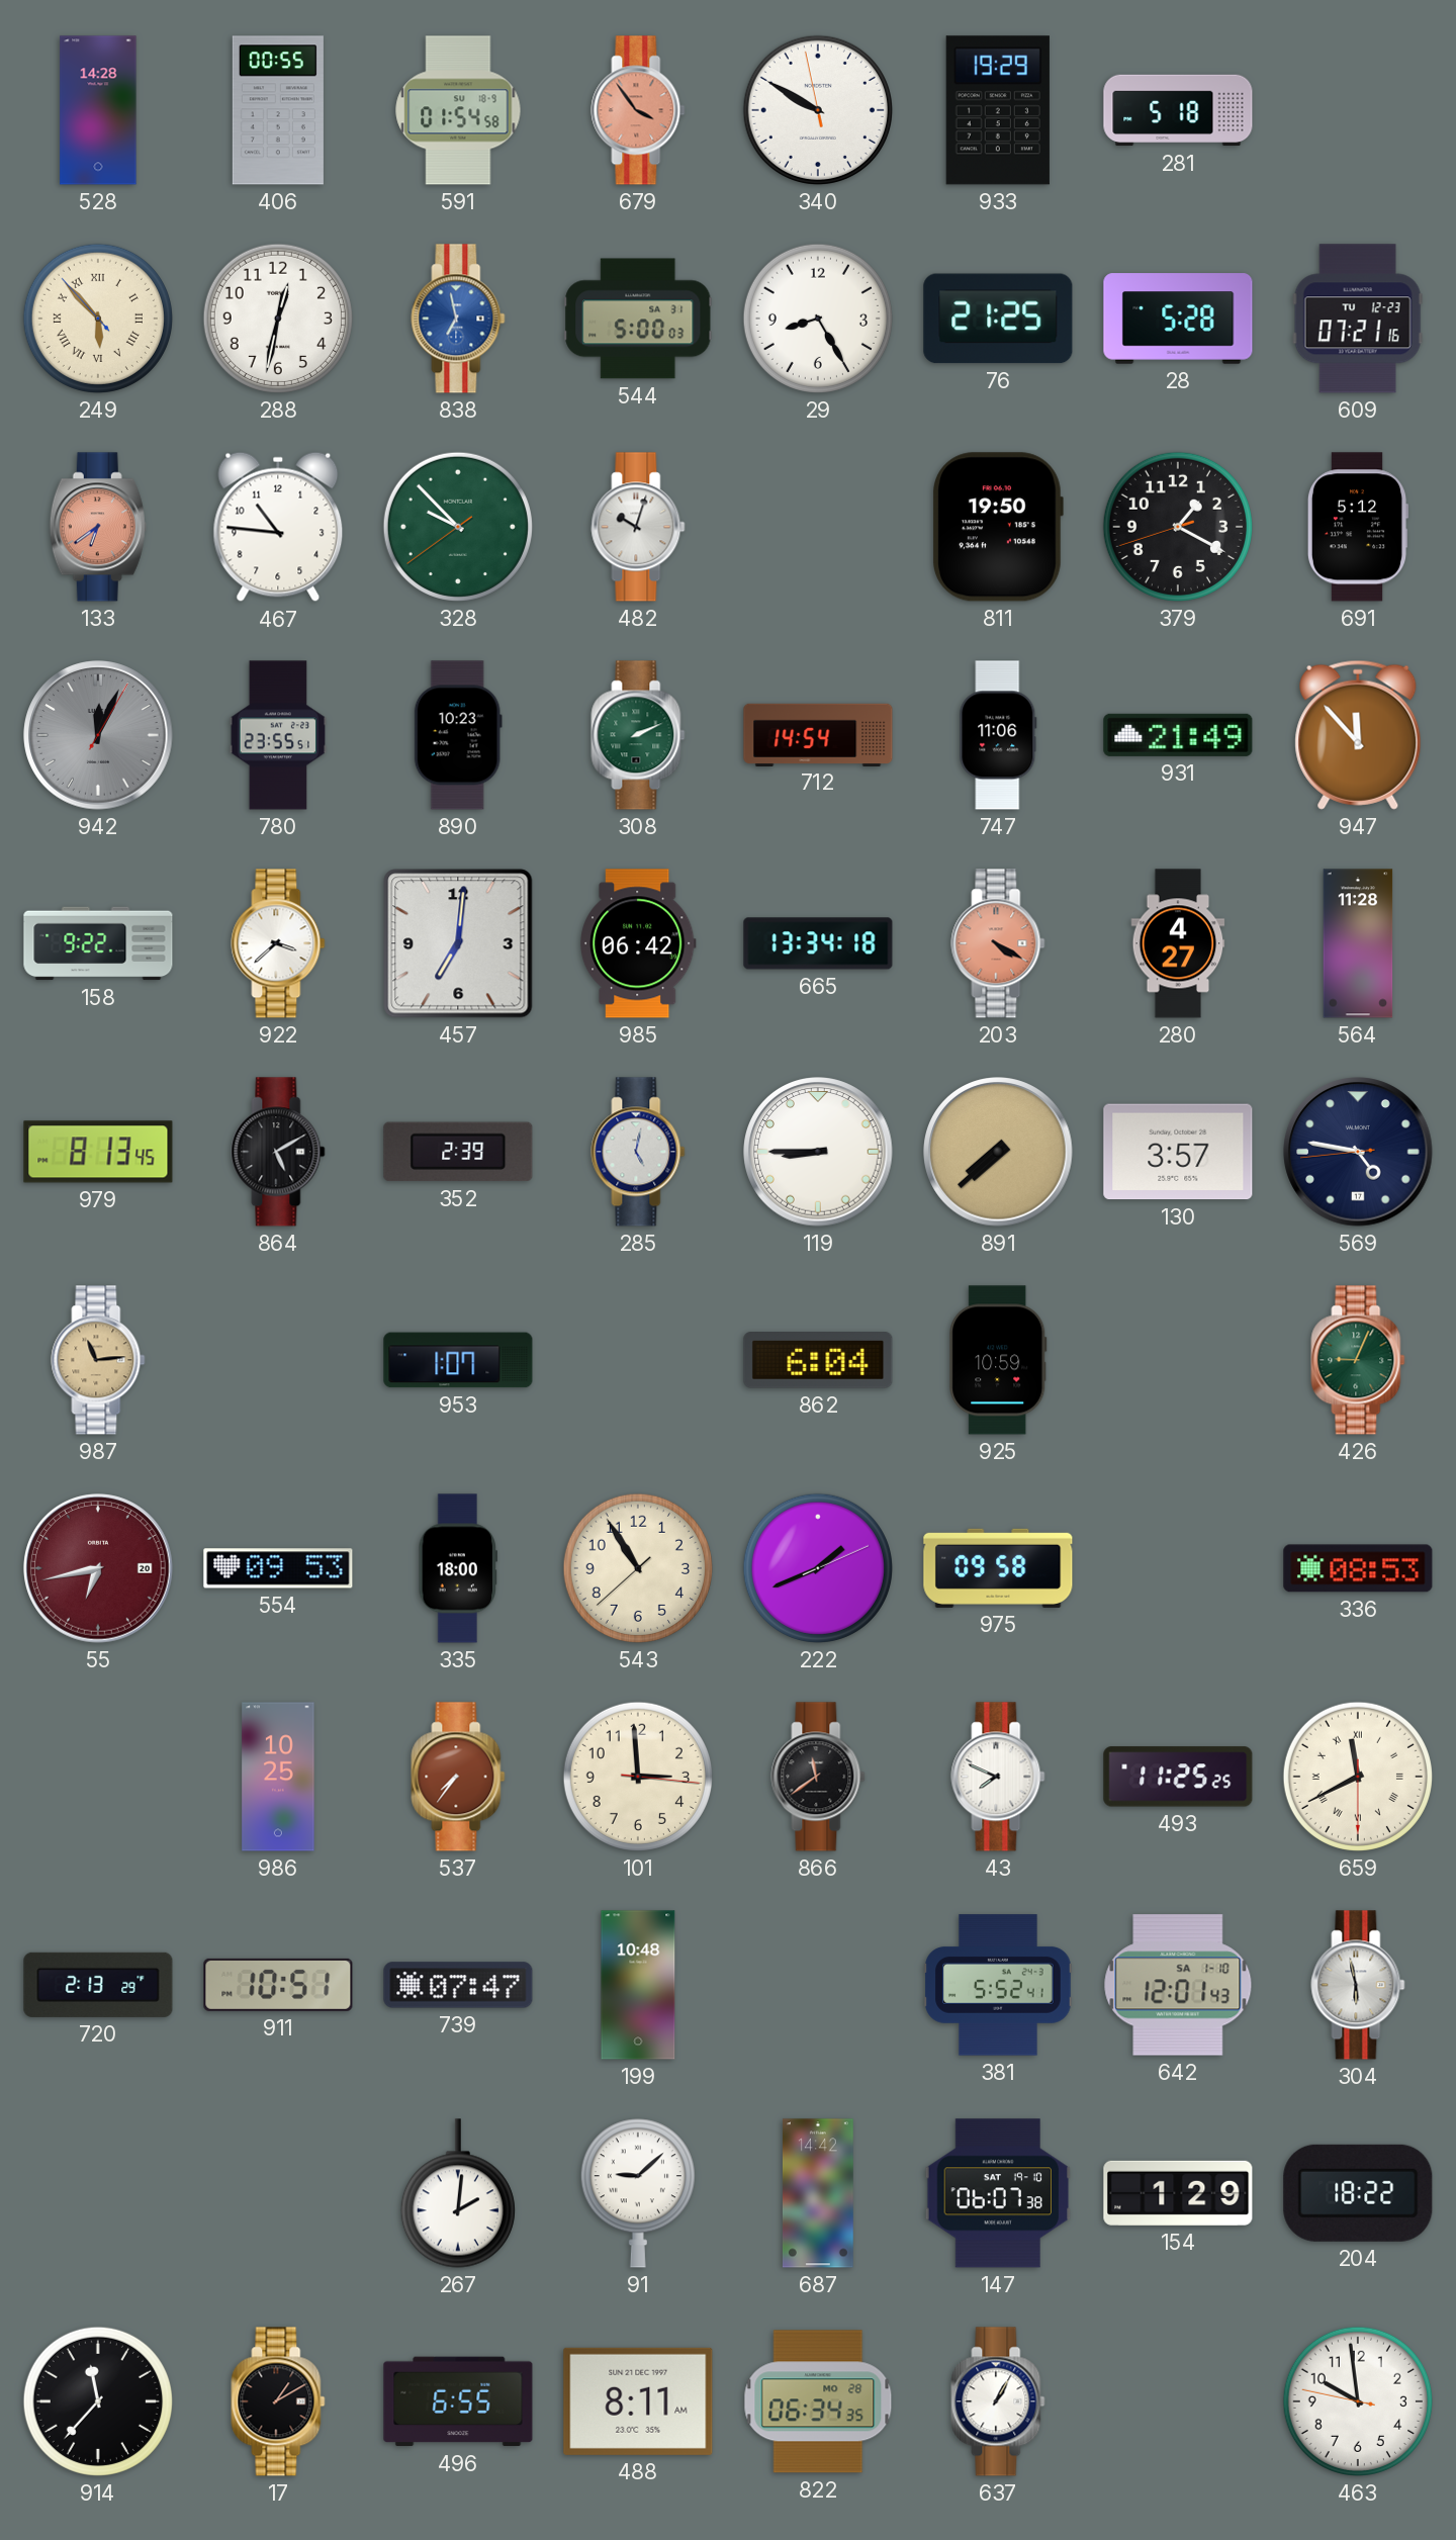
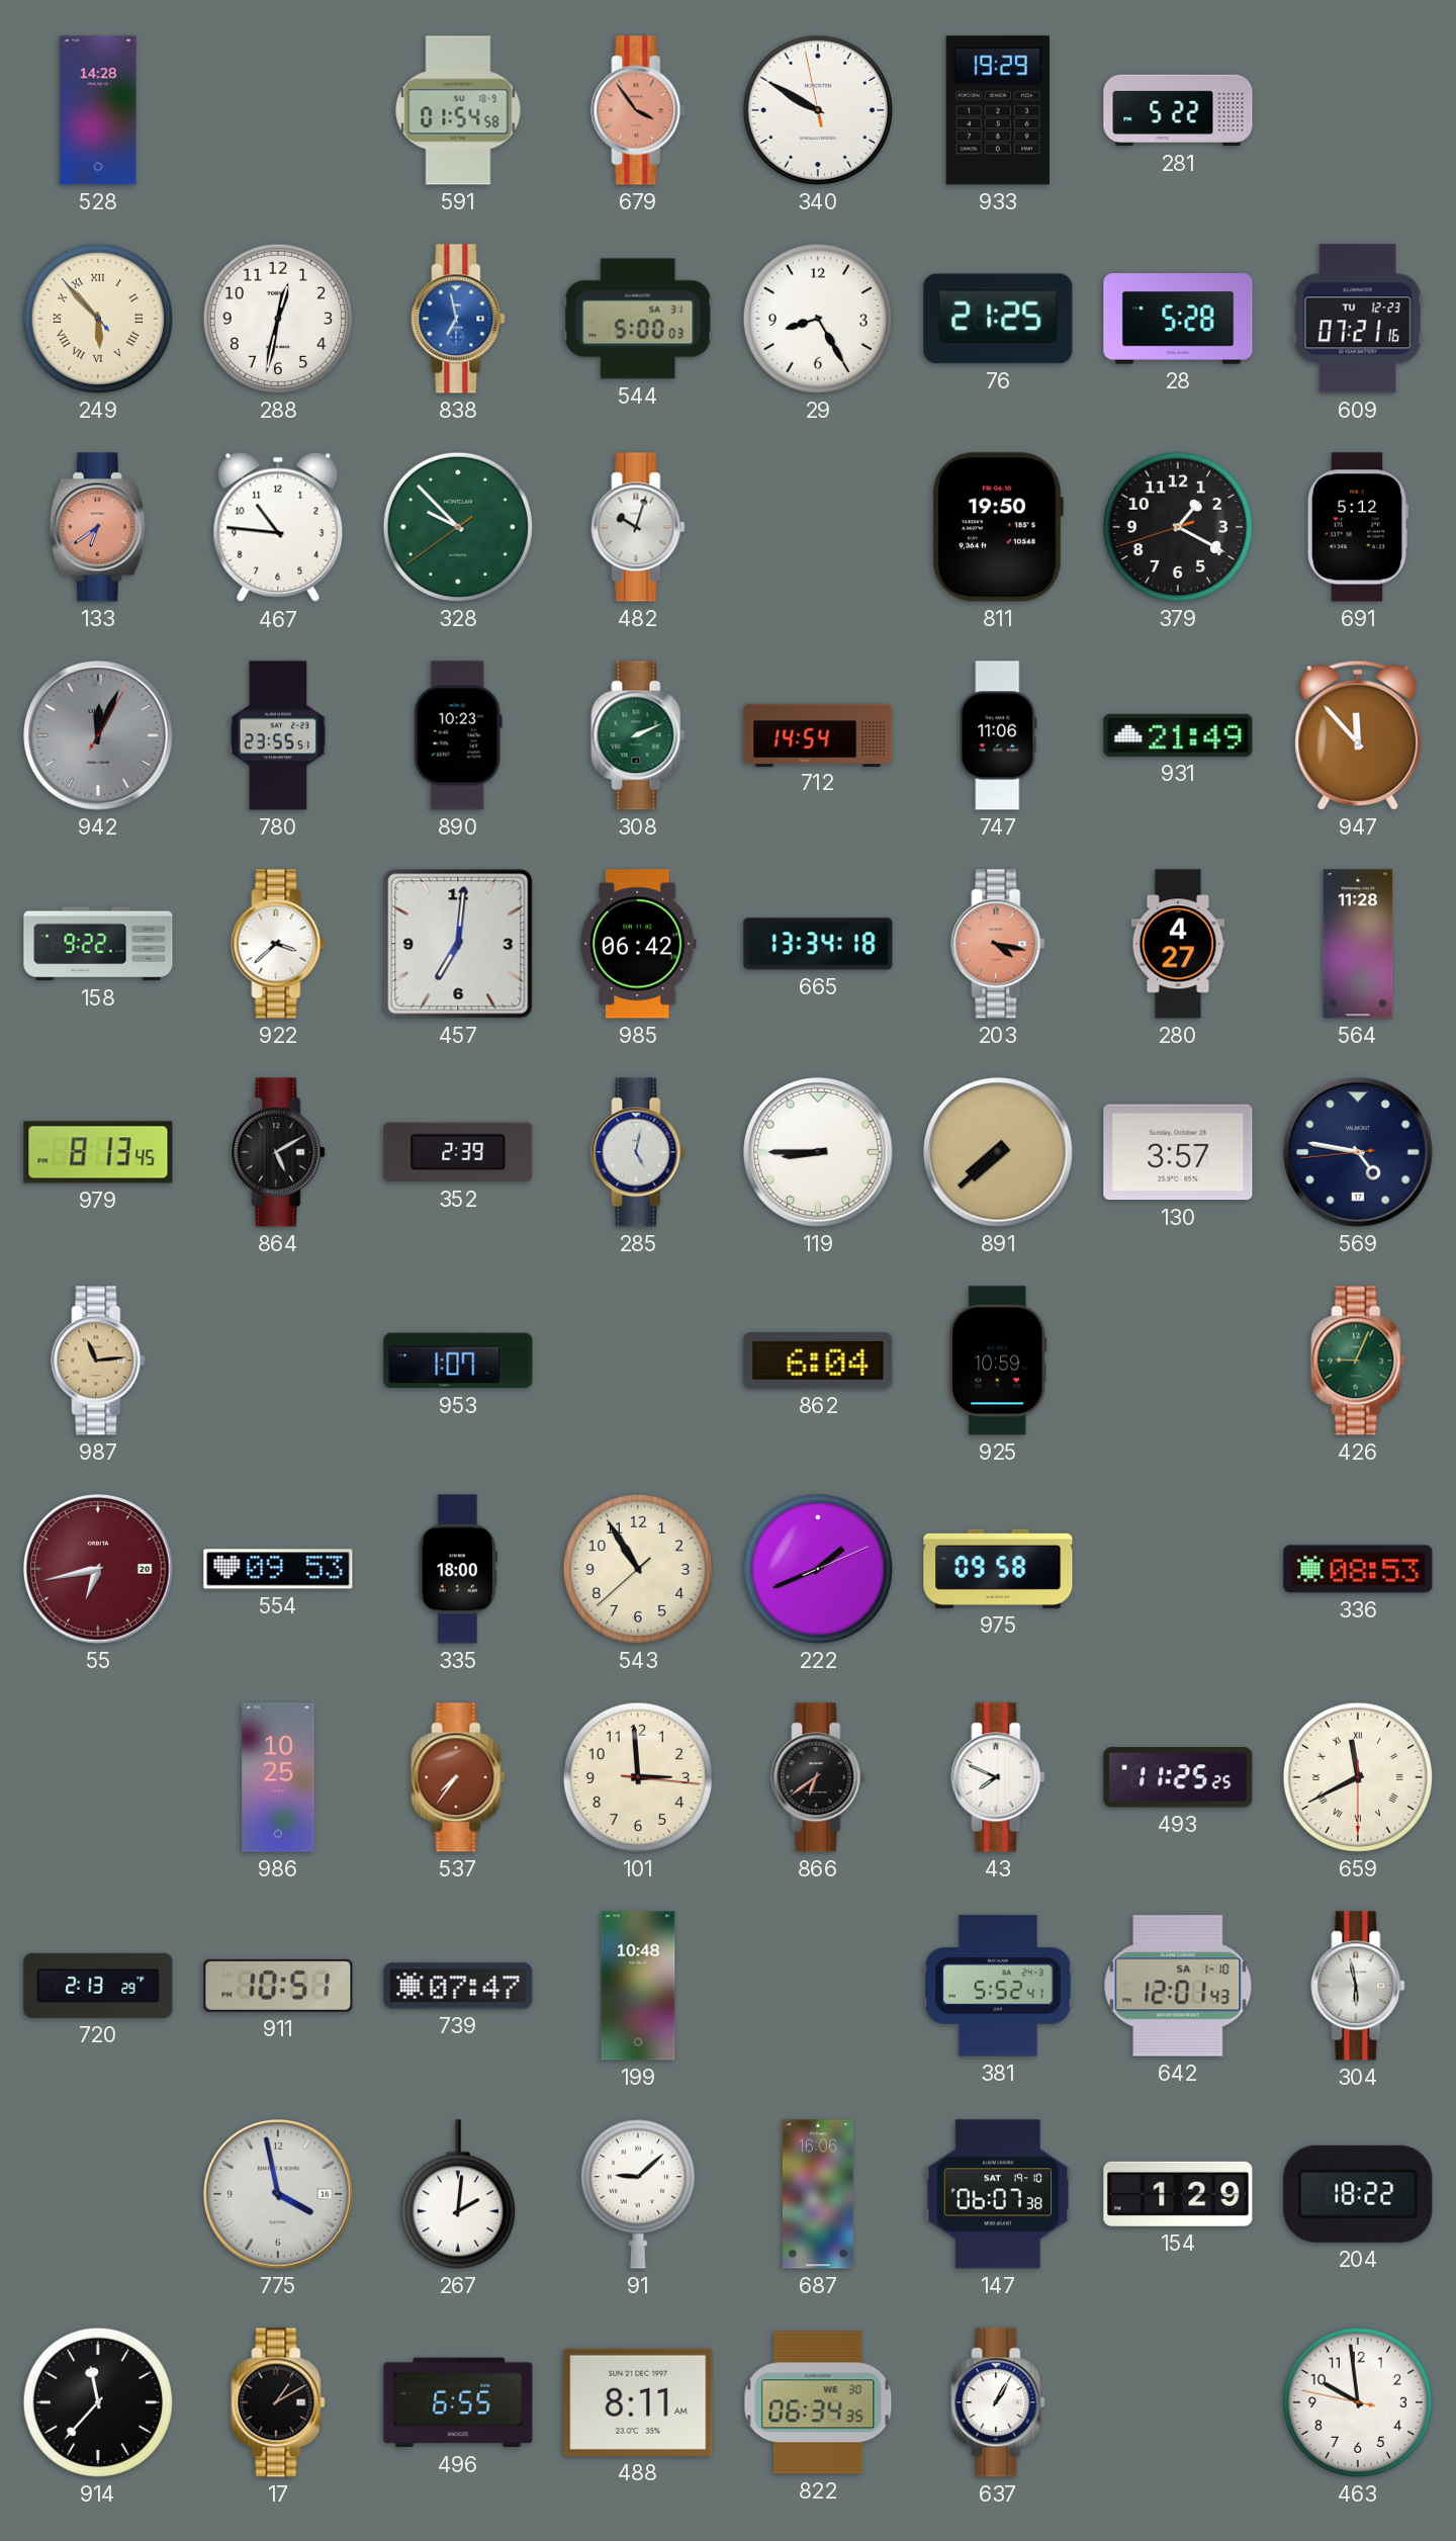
406: 00:55 -> none (278, 110)
281: 5:18 -> 5:22 (1178, 110)
203: 4:20 -> 4:17 (998, 944)
866: 11:39 -> 6:39 (818, 1777)
775: none -> 3:58 (278, 2194)
687: 14:42 -> 16:06 (818, 2194)
822 date: MO 28 -> WE 30 (818, 2402)
